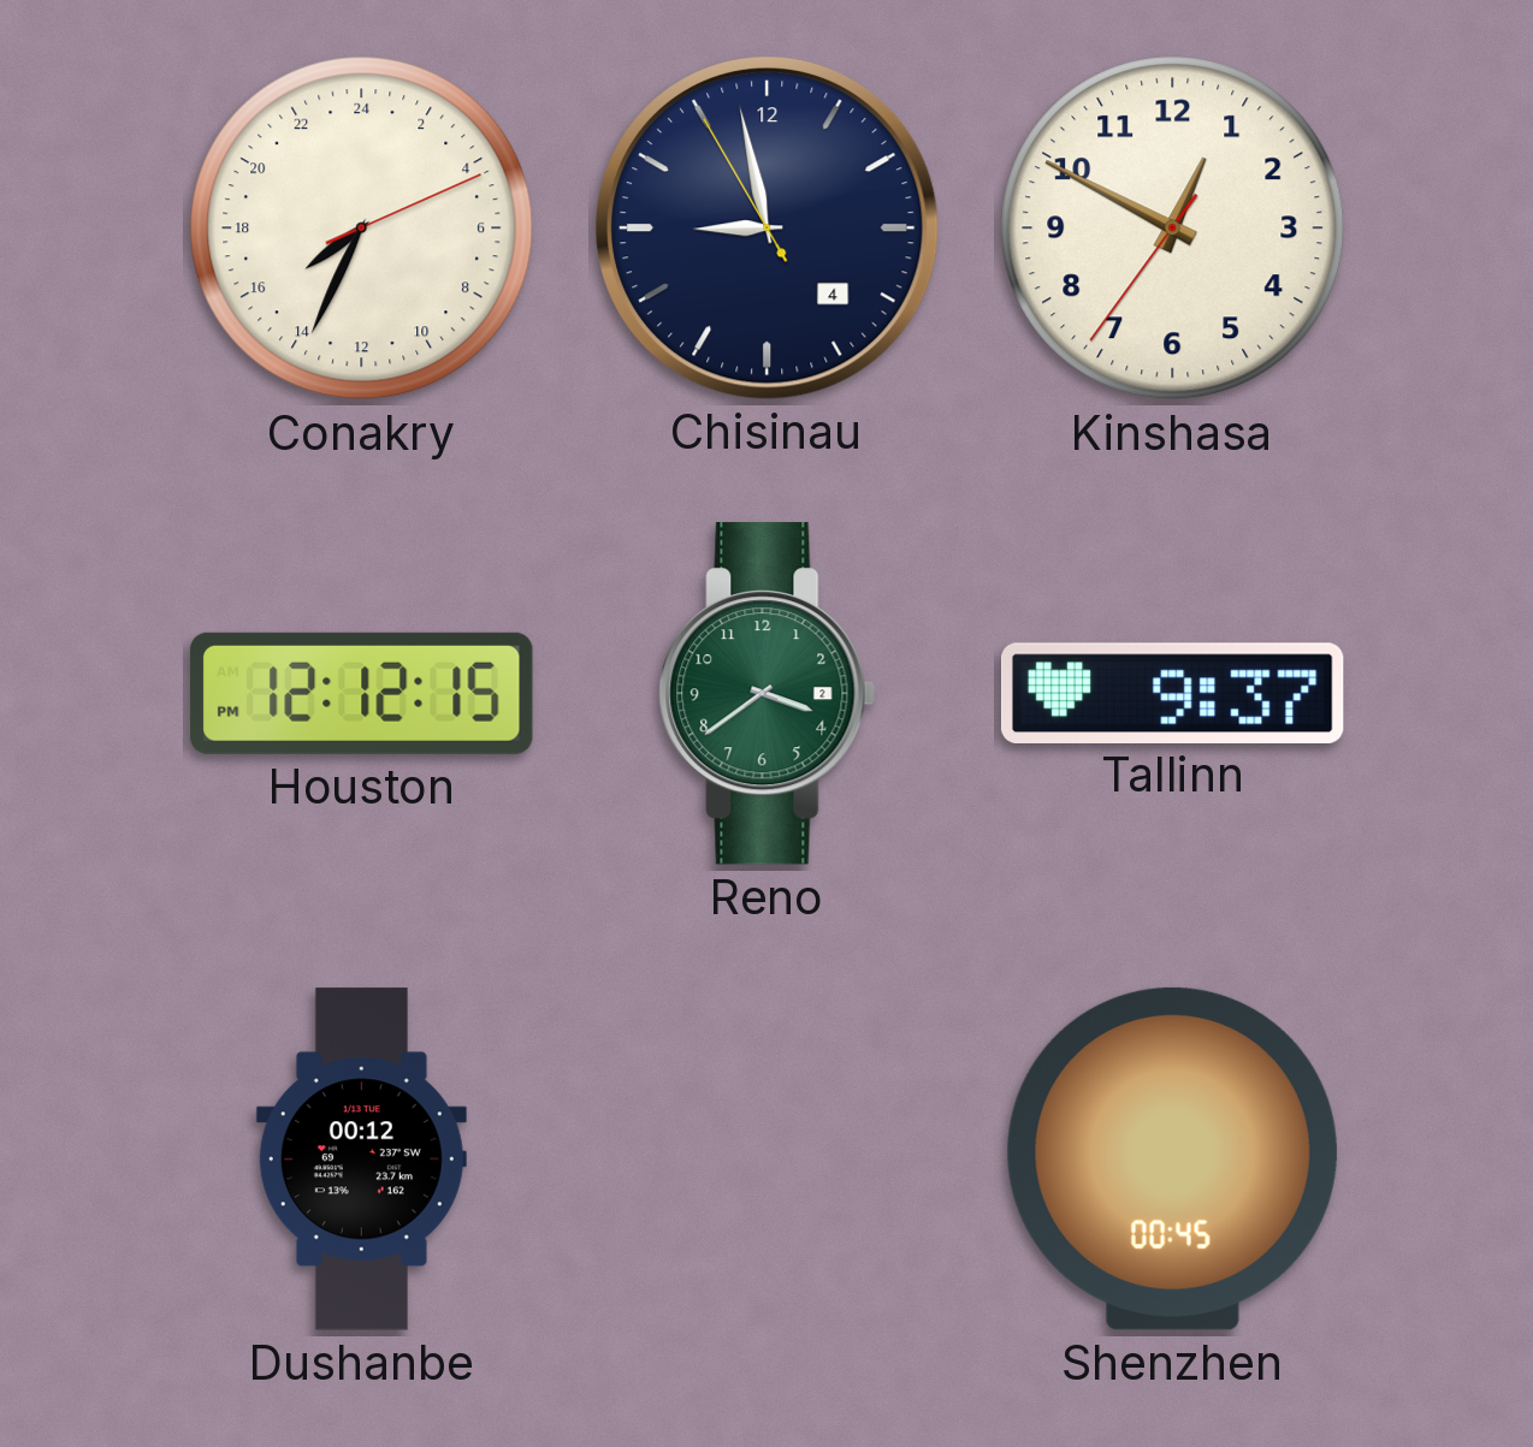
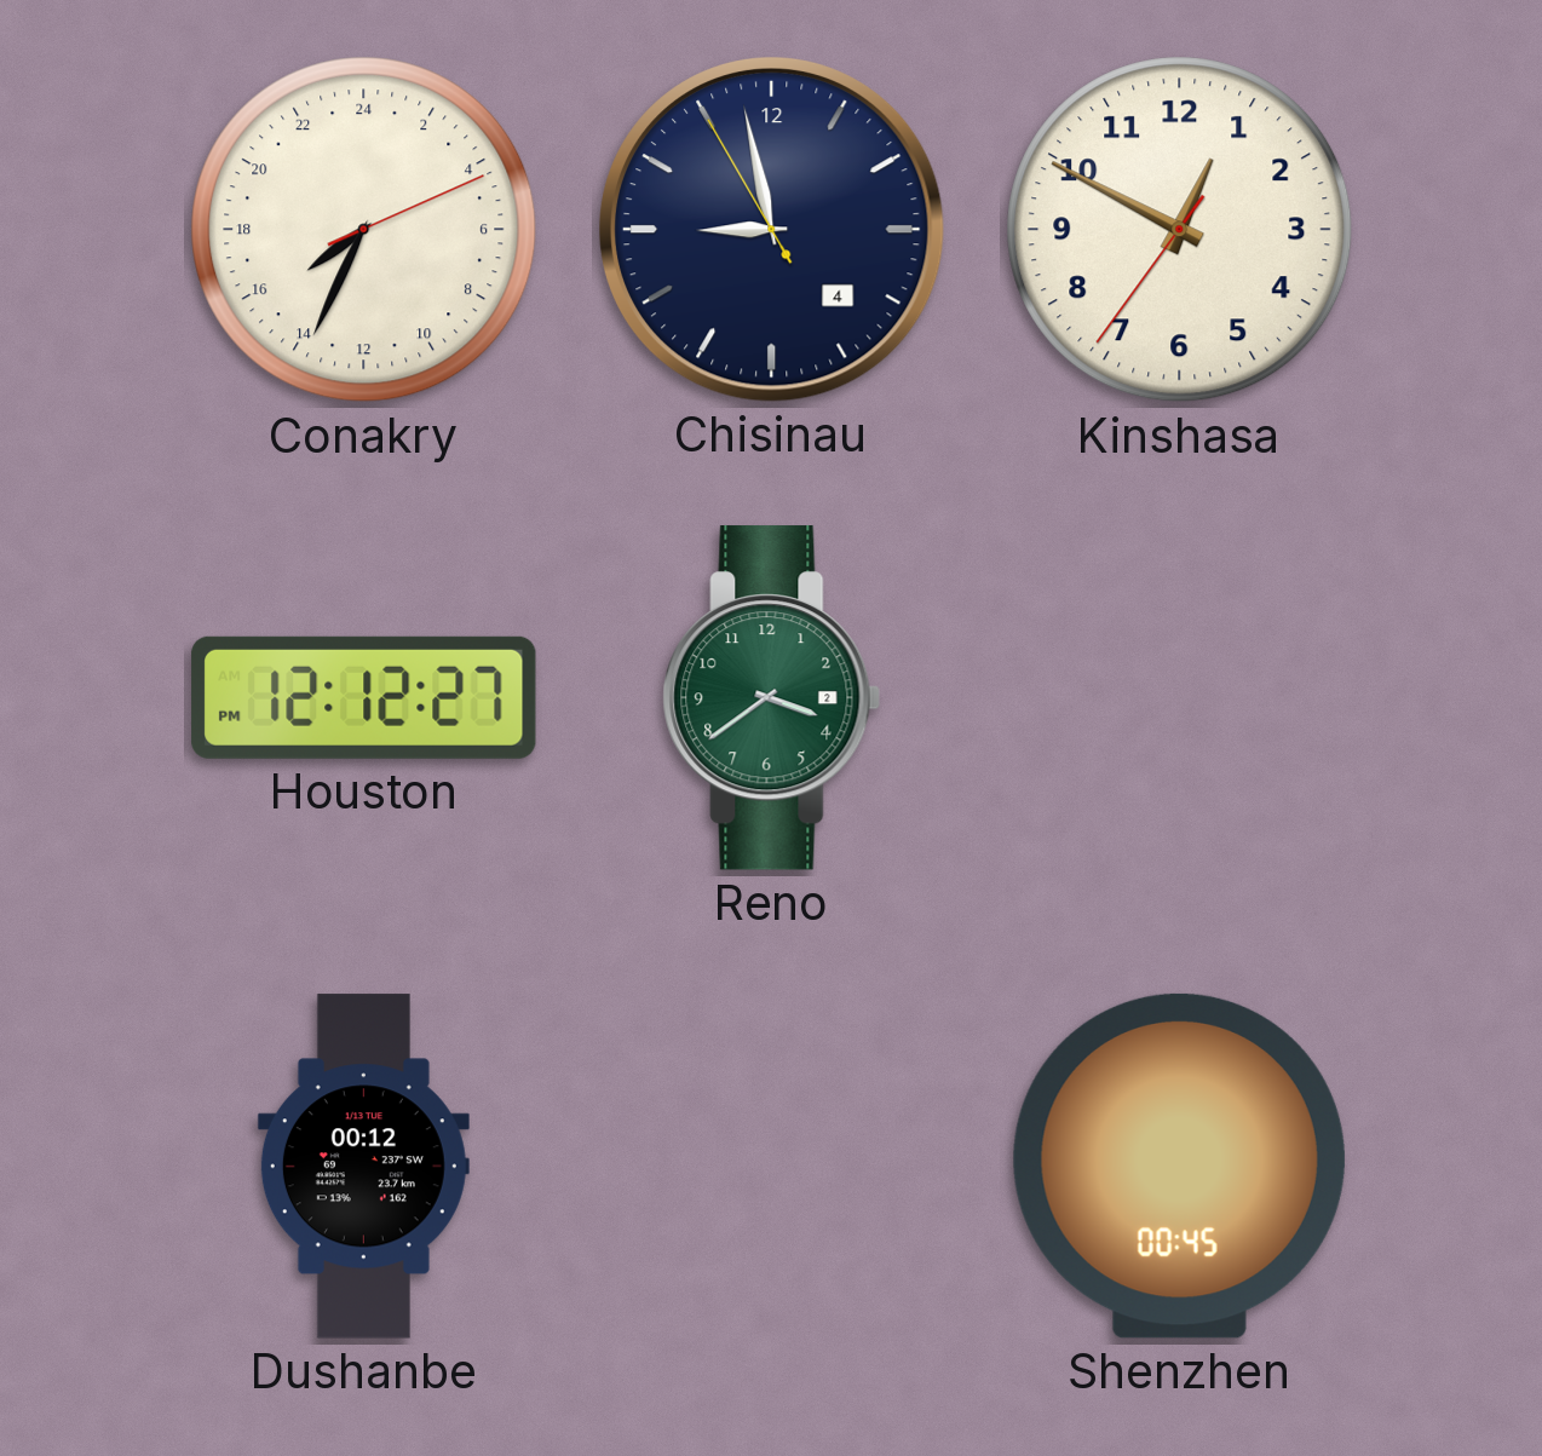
Houston: 12:12:15 PM -> 12:12:27 PM (364, 697)
Tallinn: 9:37 -> none (1172, 693)
